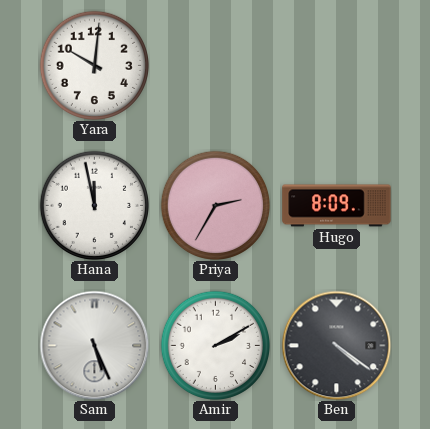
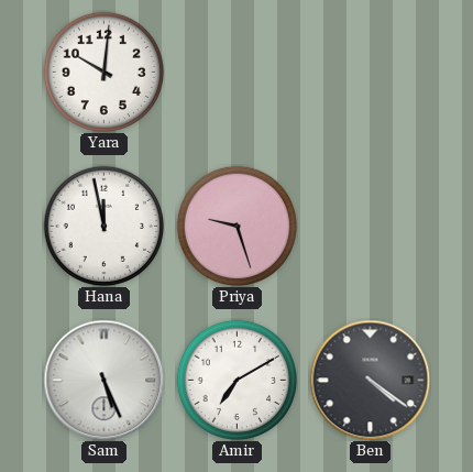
Priya: 2:35 -> 9:27 (237, 226)
Hugo: 8:09 -> none (337, 206)
Amir: 2:10 -> 7:10 (237, 380)
